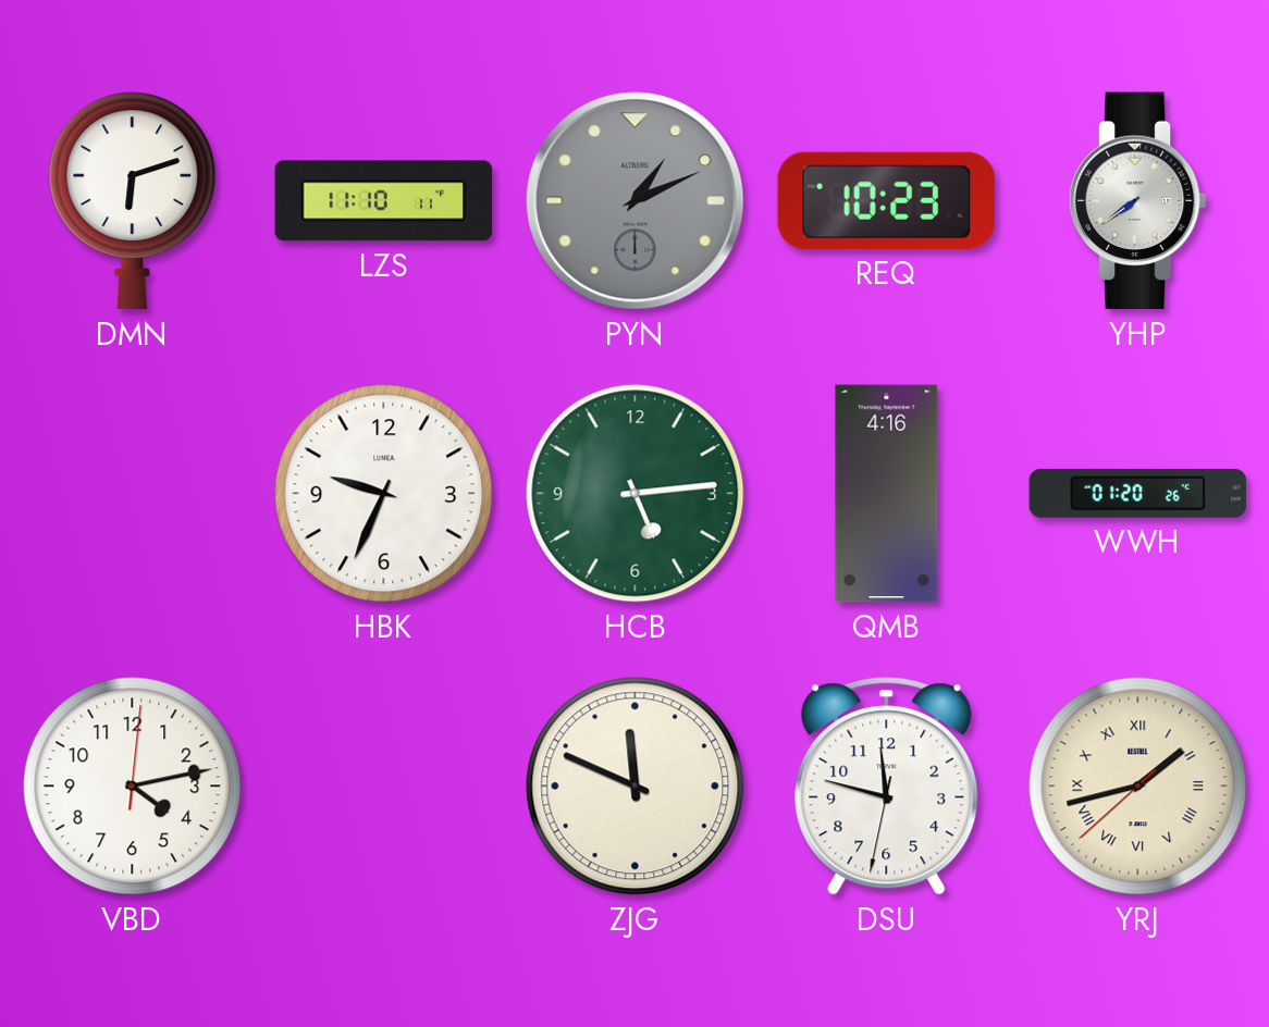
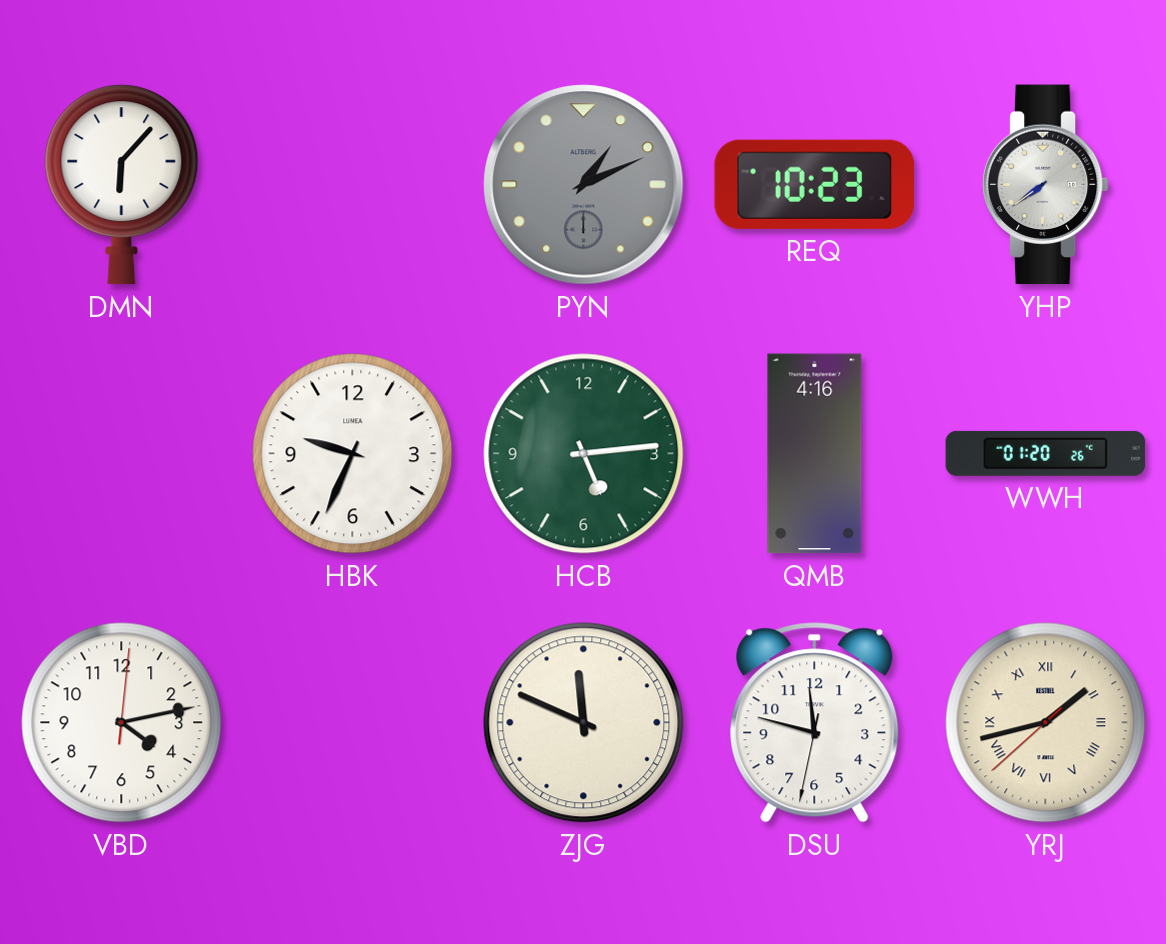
DMN: 6:12 -> 6:07 (122, 185)
LZS: 11:10 -> none (384, 201)
